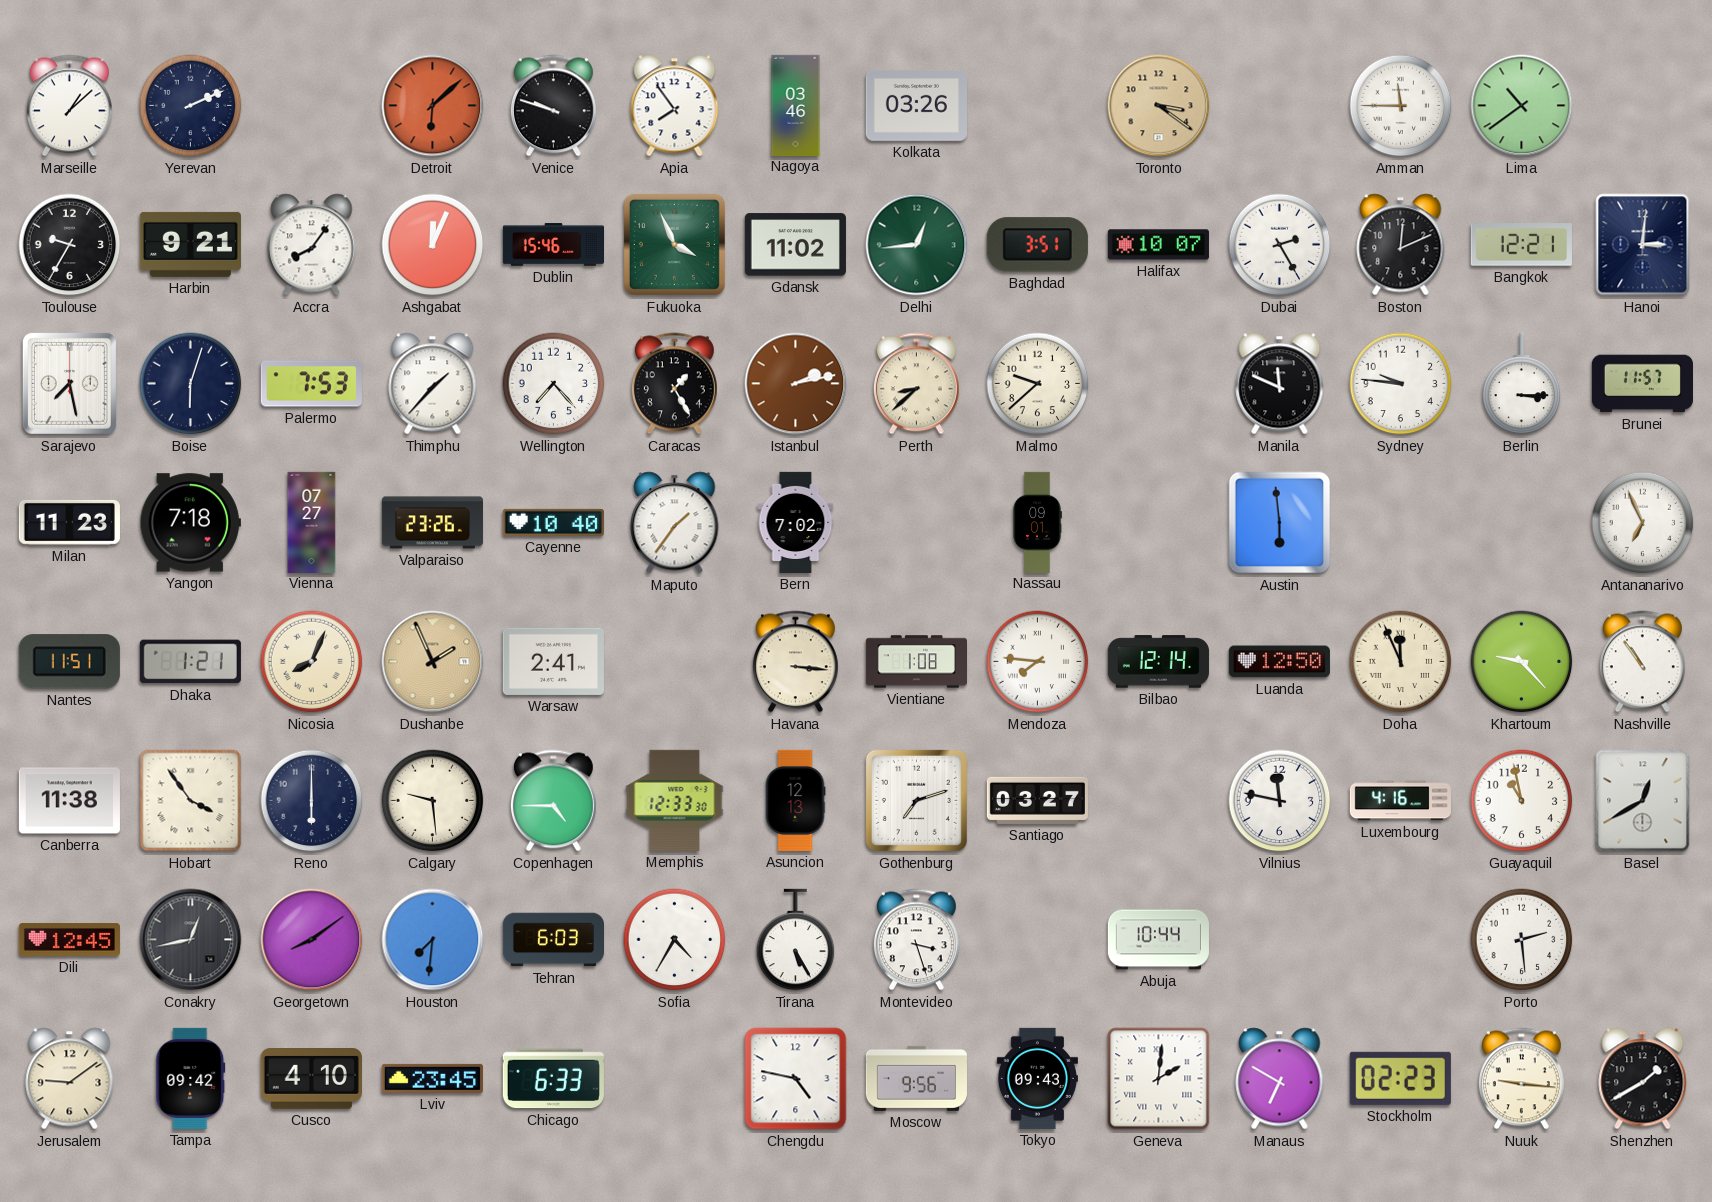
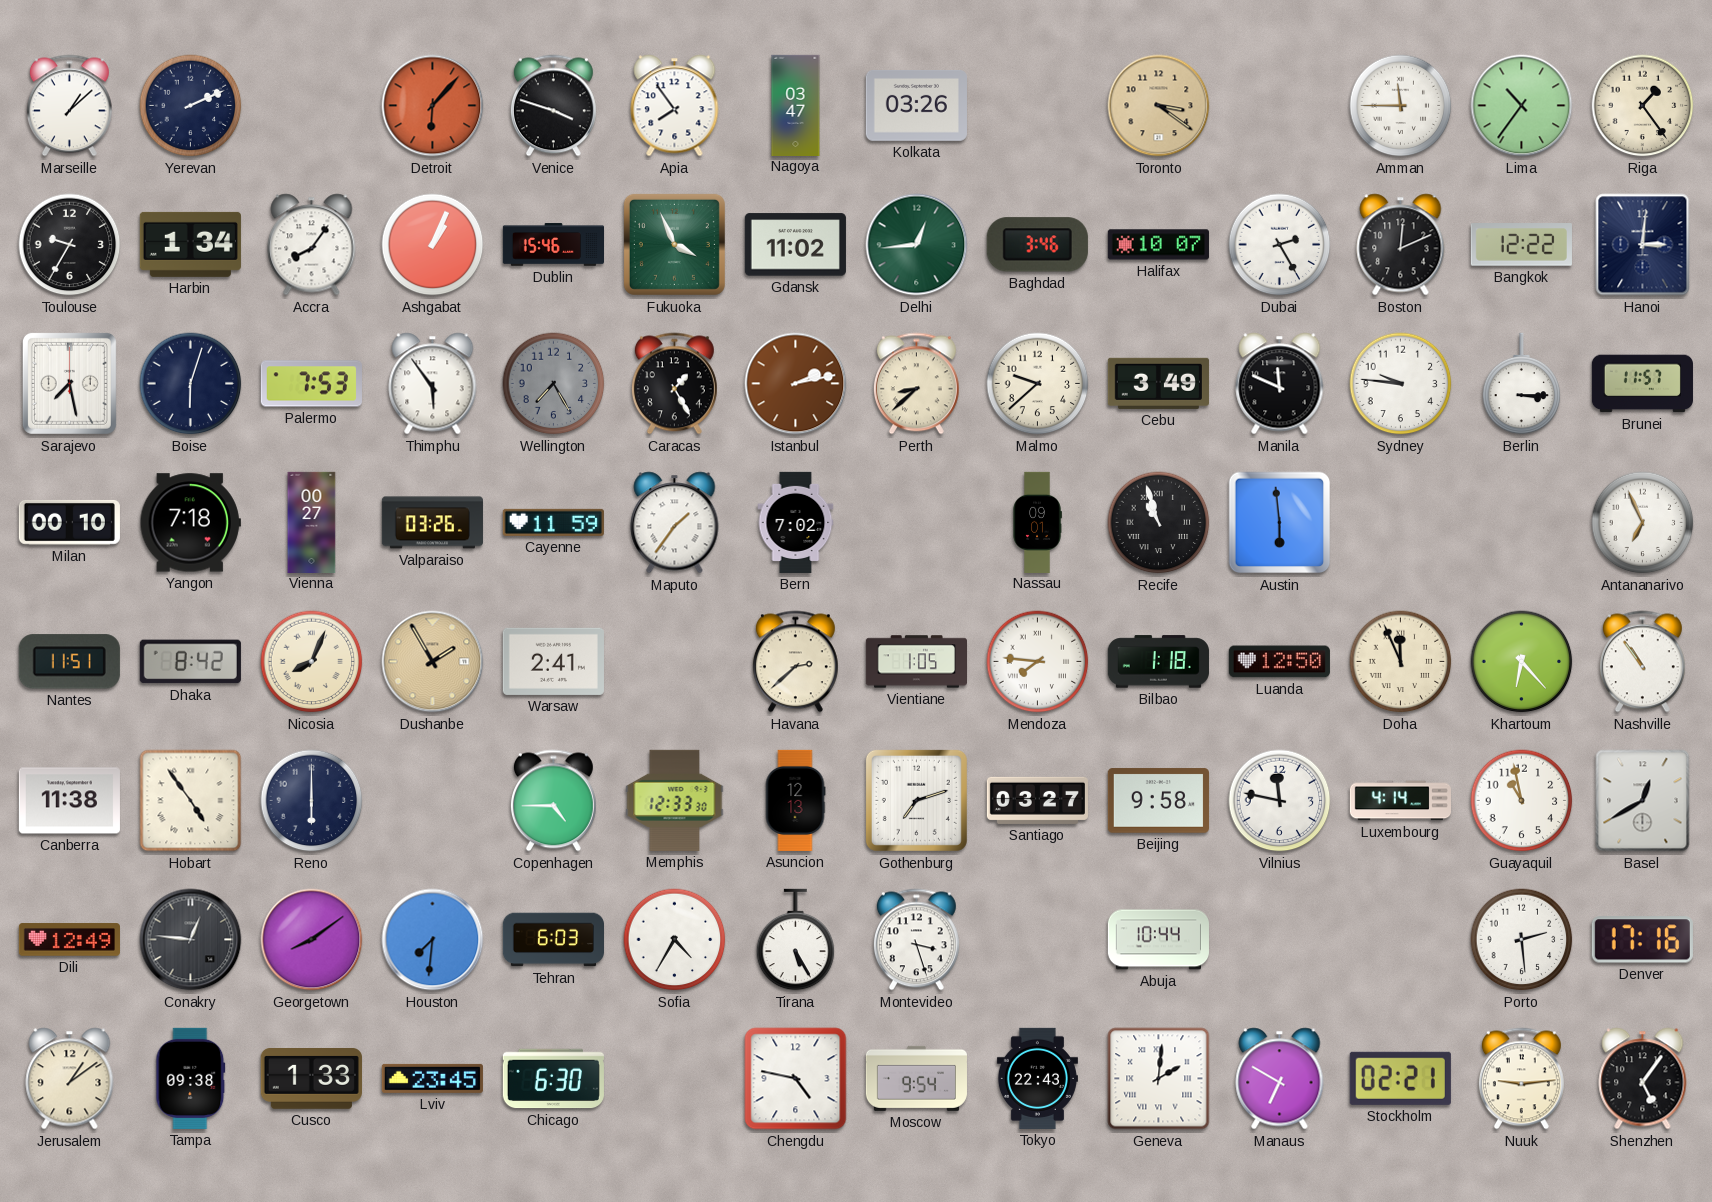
Detroit: 6:08 -> 6:07 (433, 106)
Venice: 9:48 -> 3:48 (553, 106)
Nagoya: 03:46 -> 03:47 (796, 105)
Lima: 10:39 -> 10:36 (1522, 106)
Riga: none -> 1:24 (1643, 106)
Harbin: 9:21 -> 1:34 (190, 244)
Ashgabat: 12:04 -> 1:04 (433, 245)
Baghdad: 3:51 -> 3:46 (1037, 245)
Bangkok: 12:21 -> 12:22 (1521, 245)
Thimphu: 1:37 -> 5:54 (433, 384)
Wellington: 7:23 -> 7:25 (554, 384)
Wellington dial: white -> grey (554, 384)
Cebu: none -> 3:49 (1158, 383)
Milan: 11:23 -> 00:10 (69, 522)
Vienna: 07:27 -> 00:27 (312, 522)
Valparaiso: 23:26 -> 03:26 (432, 523)
Cayenne: 10:40 -> 11:59 (553, 522)
Recife: none -> 10:57 (1159, 523)
Dhaka: 1:21 -> 8:42 (190, 662)
Dushanbe: 1:56 -> 1:55 (433, 662)
Havana: 3:16 -> 2:38 (795, 662)
Vientiane: 1:08 -> 1:05 (916, 662)
Bilbao: 12:14 -> 1:18 (1158, 662)
Khartoum: 9:23 -> 6:23 (1522, 662)
Hobart: 3:54 -> 4:54 (191, 801)
Calgary: 9:29 -> none (433, 801)
Beijing: none -> 9:58 (1158, 801)
Luxembourg: 4:16 -> 4:14 (1400, 801)
Dili: 12:45 -> 12:49 (69, 940)
Conakry: 12:43 -> 12:46 (191, 940)
Denver: none -> 17:16 (1642, 940)
Jerusalem: 9:09 -> 1:09 (70, 1079)
Tampa: 09:42 -> 09:38 (191, 1078)
Cusco: 4:10 -> 1:33 (311, 1079)
Chicago: 6:33 -> 6:30 (553, 1079)
Moscow: 9:56 -> 9:54 (916, 1078)
Tokyo: 09:43 -> 22:43 (1037, 1078)
Stockholm: 02:23 -> 02:21 (1400, 1078)
Nuuk: 9:16 -> 9:14 (1521, 1079)
Shenzhen: 1:40 -> 5:06 (1643, 1079)
